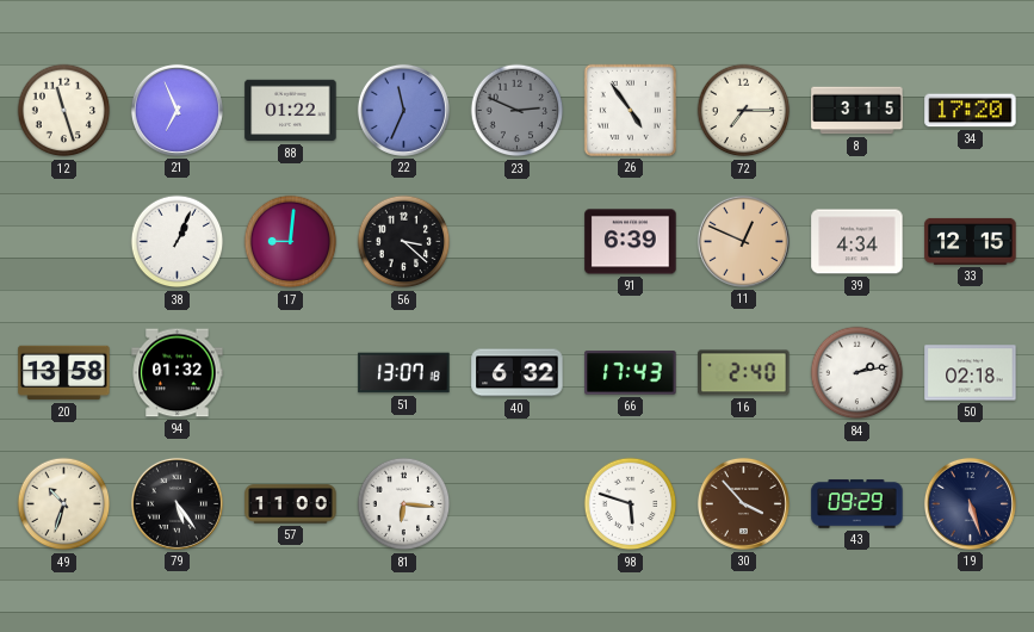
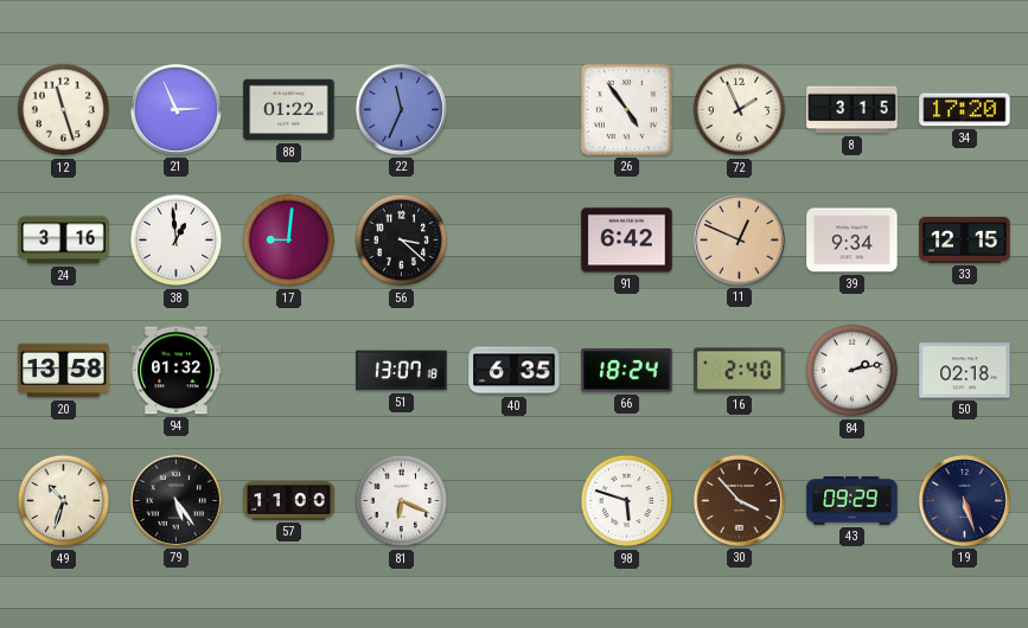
21: 6:56 -> 2:56 (175, 109)
23: 2:49 -> none (518, 111)
72: 7:15 -> 1:56 (740, 110)
24: none -> 3:16 (64, 241)
38: 1:04 -> 12:59 (177, 241)
91: 6:39 -> 6:42 (627, 241)
39: 4:34 -> 9:34 (853, 241)
40: 6:32 -> 6:35 (515, 371)
66: 17:43 -> 18:24 (627, 371)
81: 6:16 -> 6:19 (402, 501)
